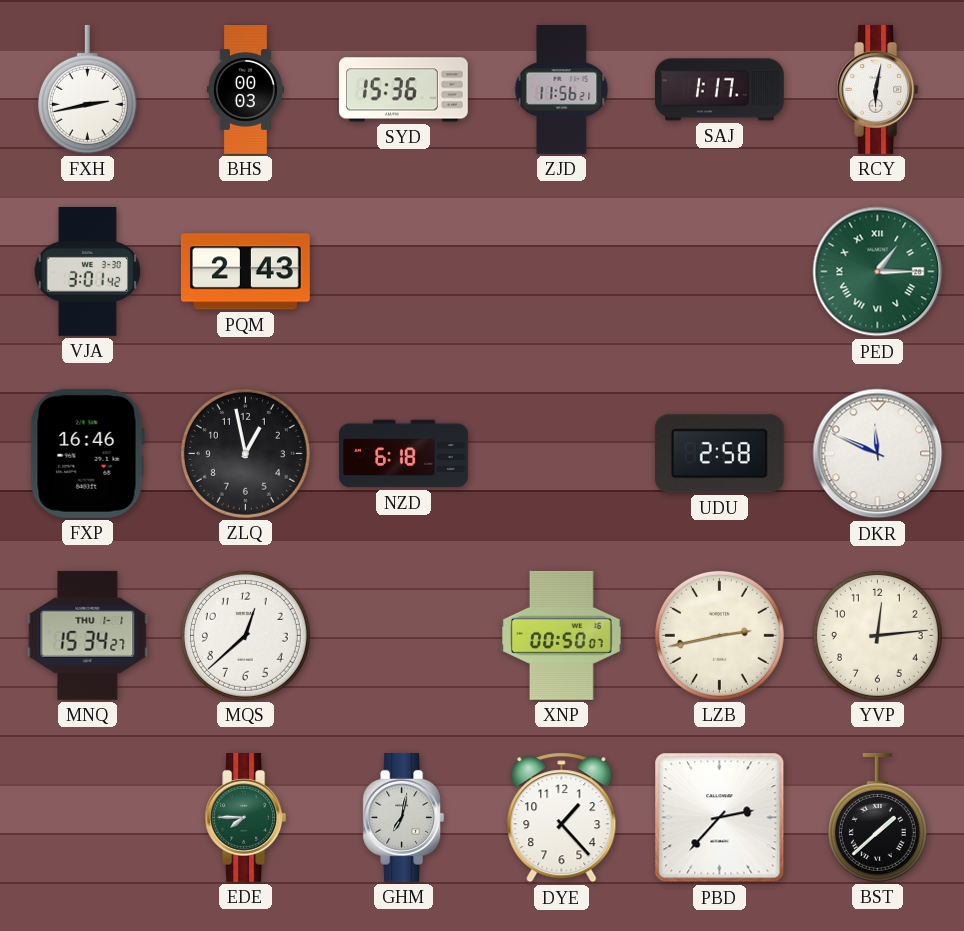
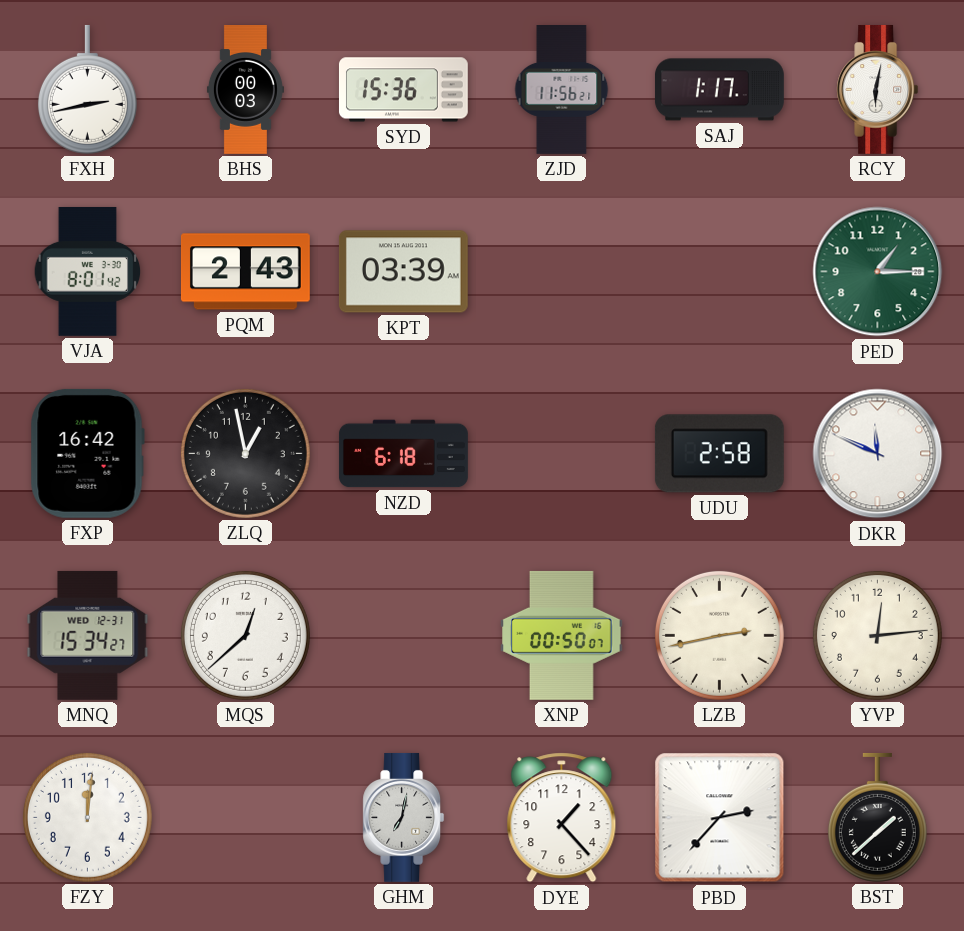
VJA: 3:01 -> 8:01 (88, 271)
KPT: none -> 03:39 (403, 272)
PED numerals: Roman -> Arabic (878, 272)
FXP: 16:46 -> 16:42 (87, 453)
MNQ date: THU 1-1 -> WED 12-31 (88, 635)
FZY: none -> 12:01 (87, 817)
EDE: 7:45 -> none (246, 817)
